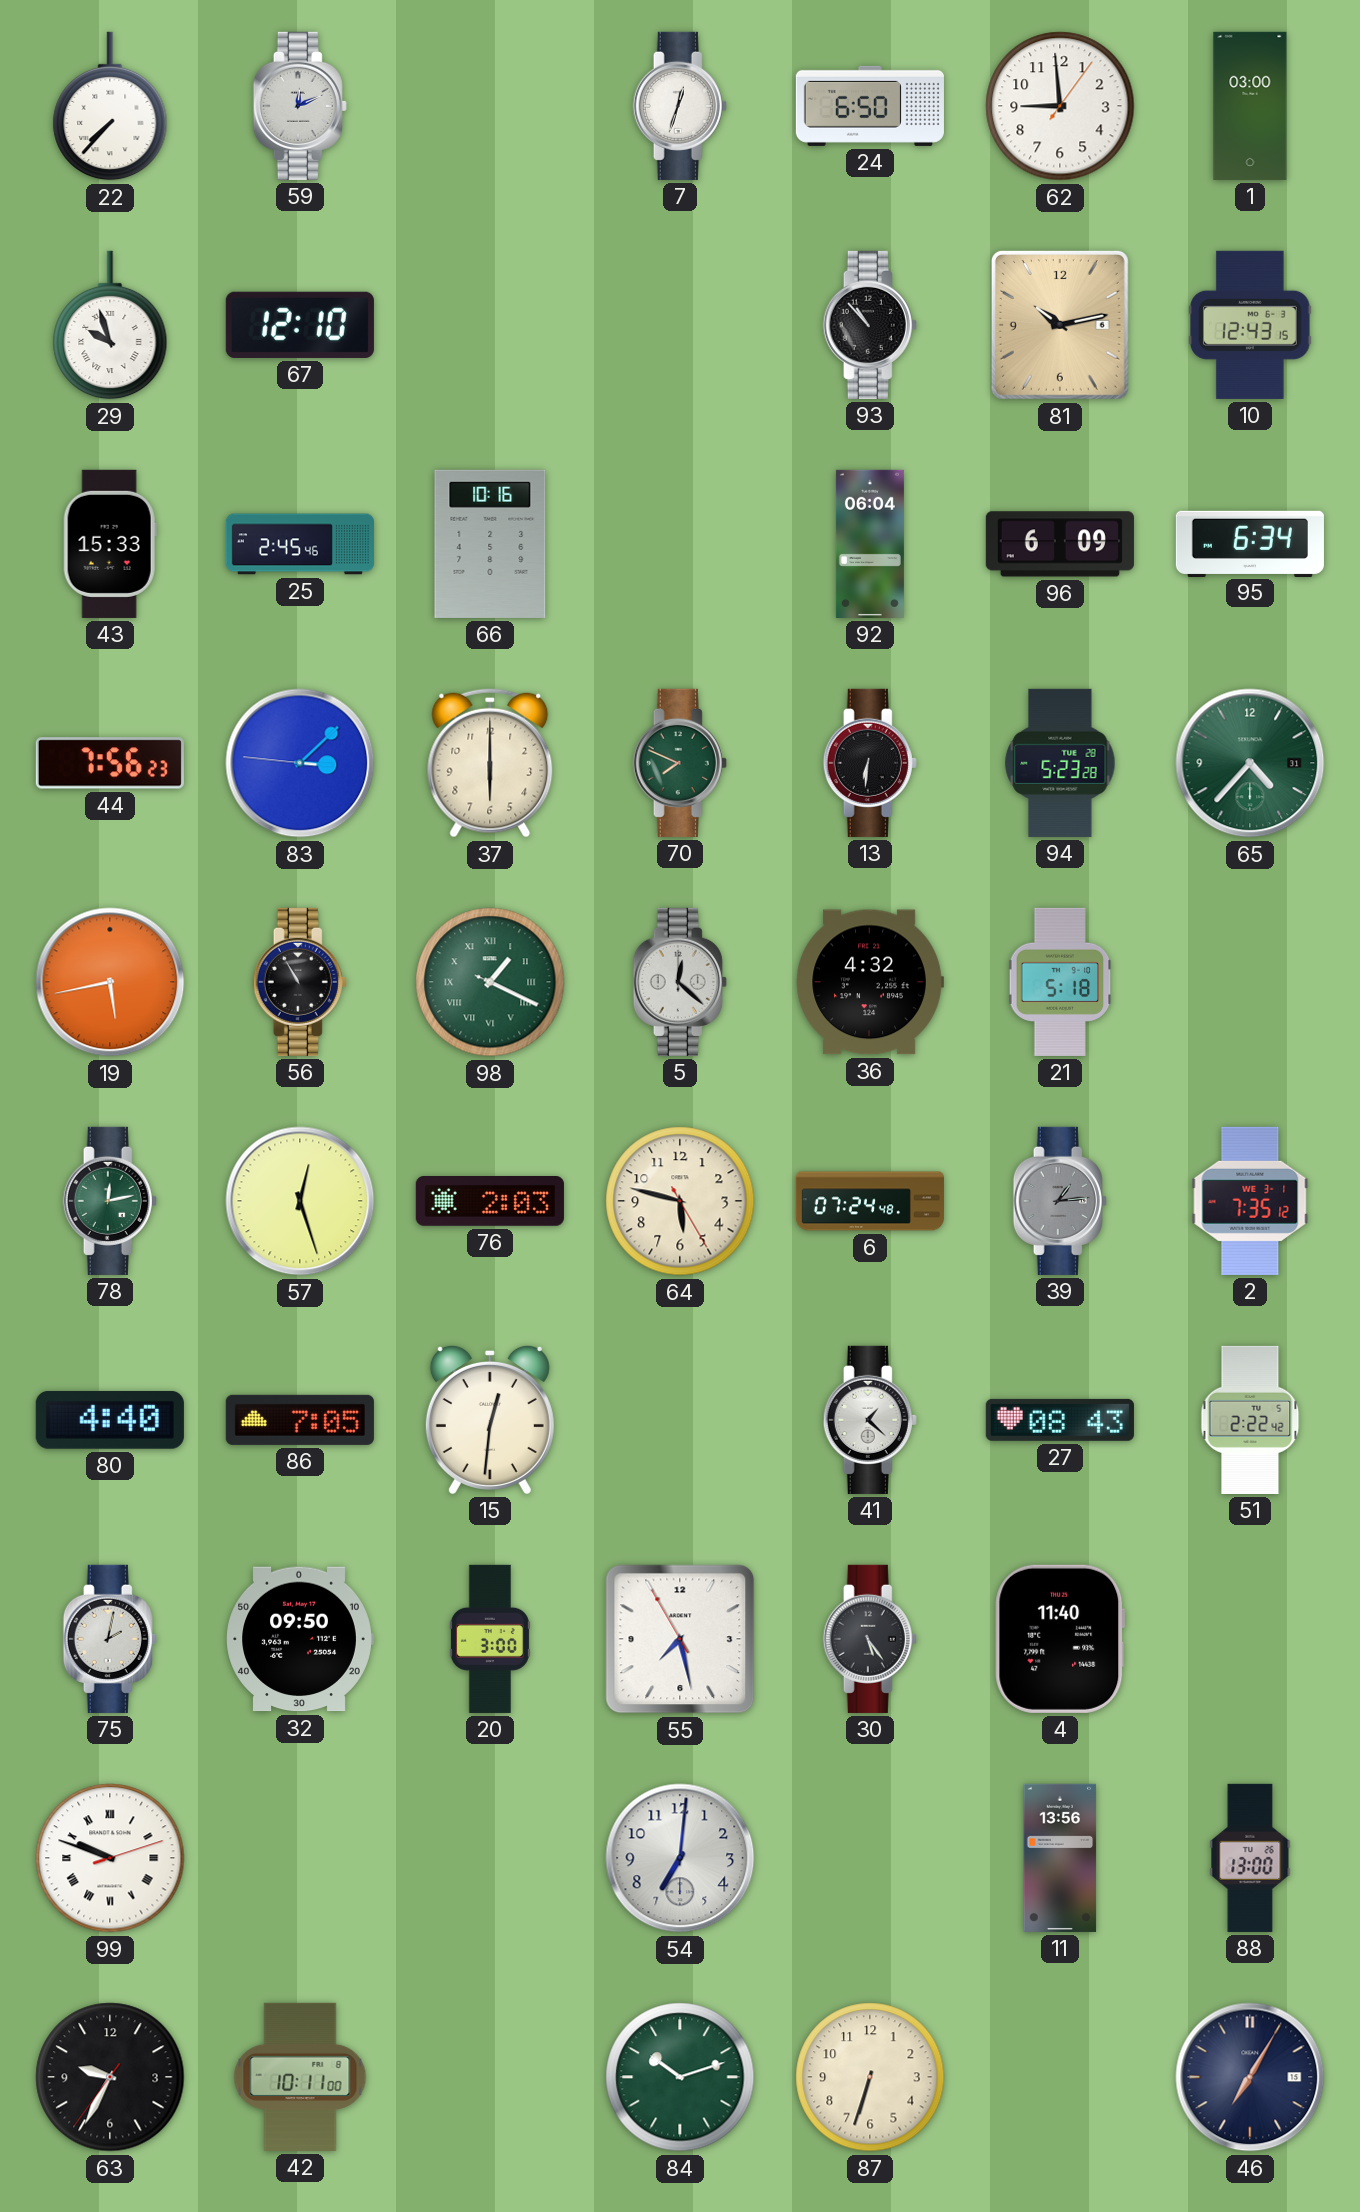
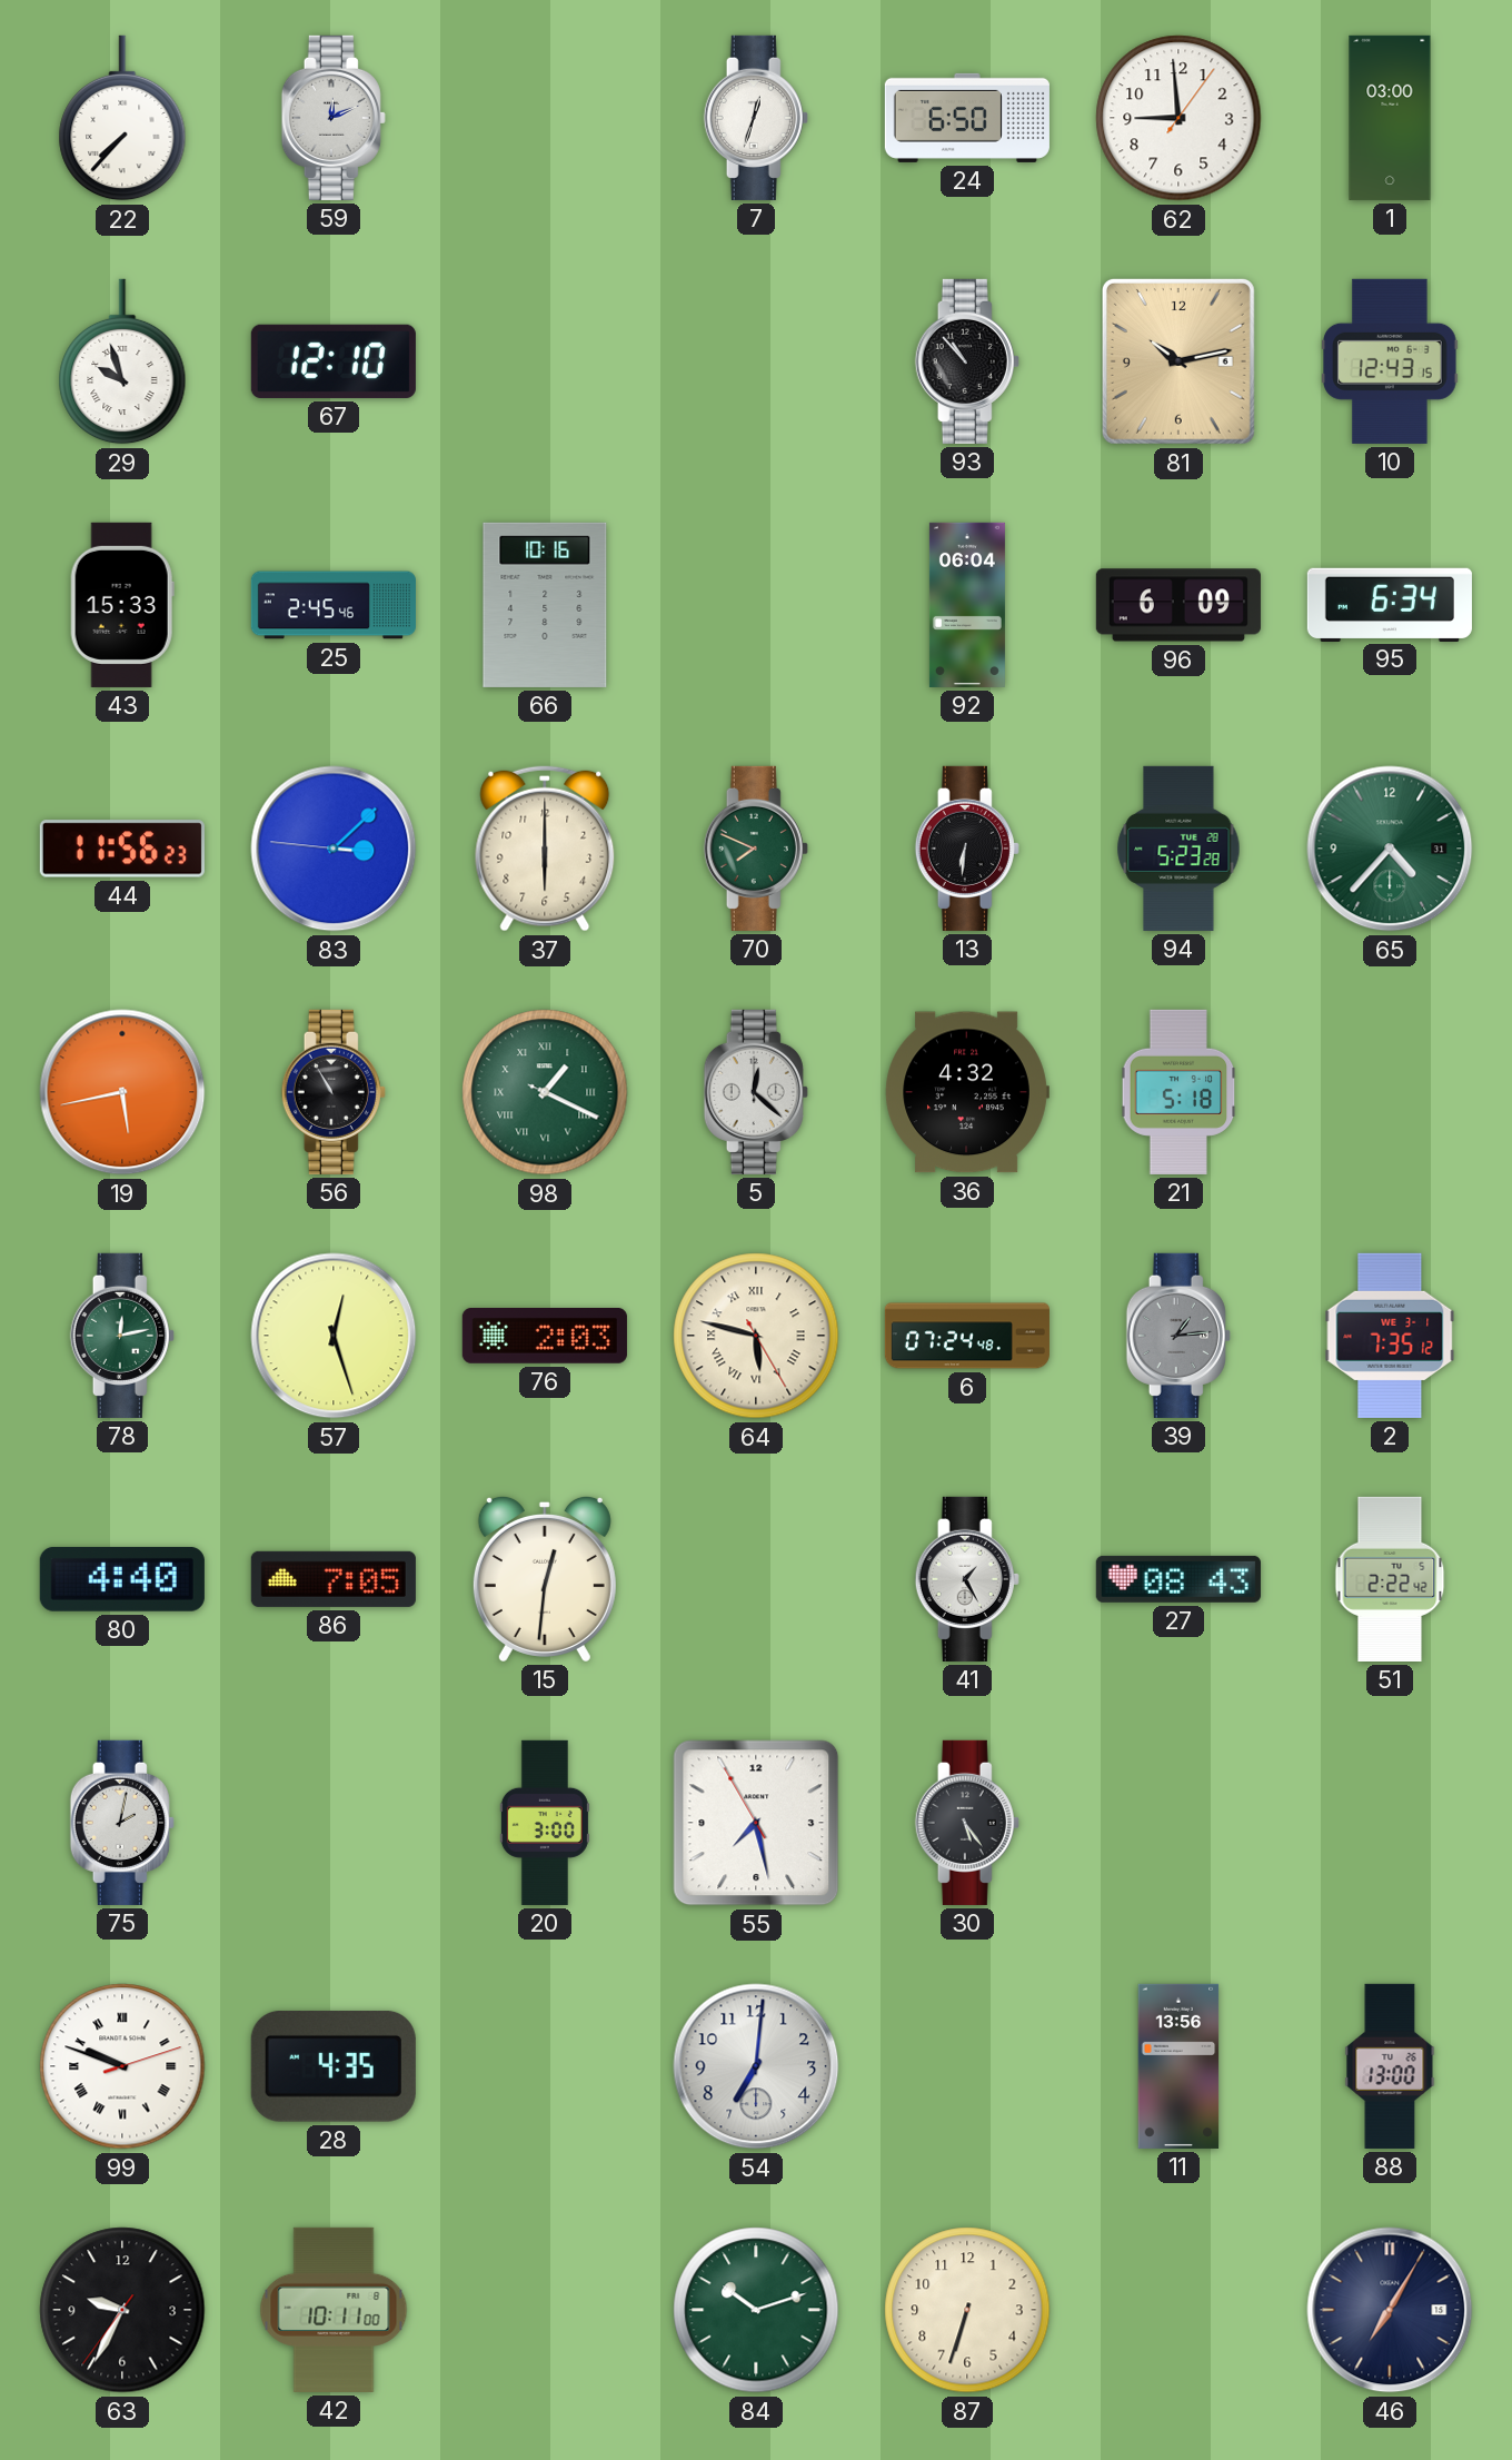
44: 7:56 -> 11:56 (122, 849)
64 numerals: Arabic -> Roman (756, 1336)
41: 1:22 -> 1:25 (967, 1579)
32: 09:50 -> none (300, 1639)
4: 11:40 -> none (1060, 1639)
28: none -> 4:35 (334, 2066)
